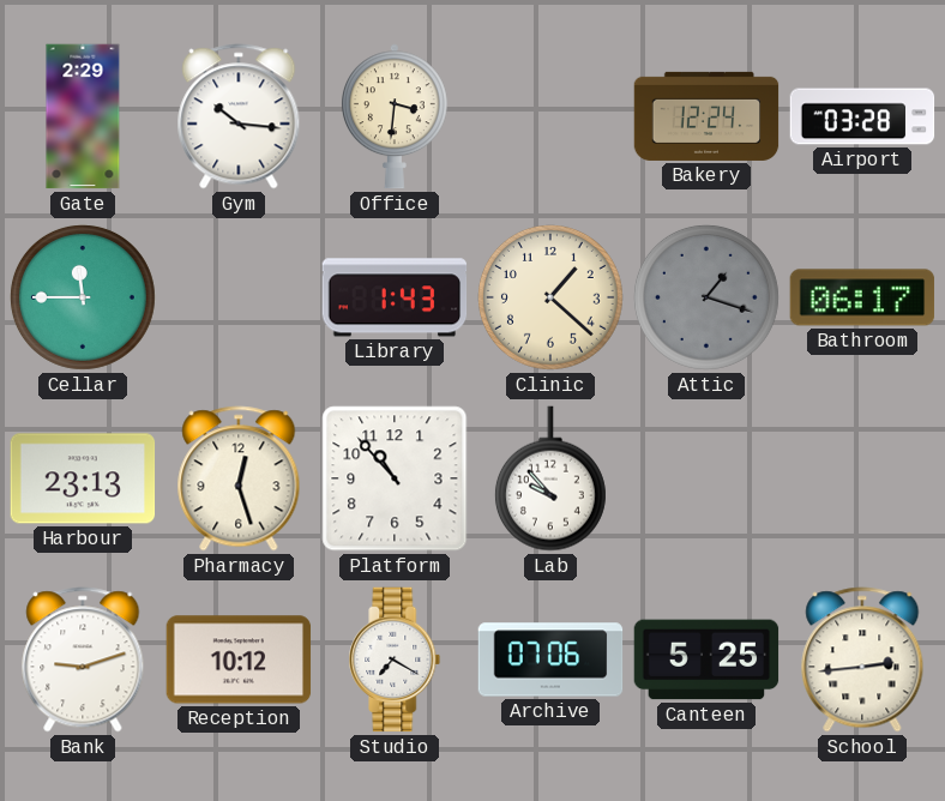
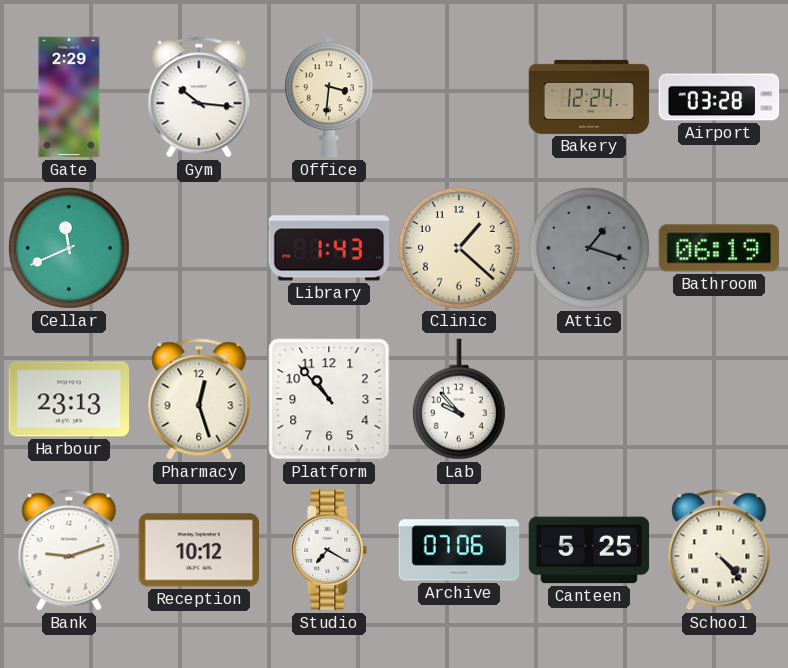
Cellar: 11:45 -> 11:41 (69, 248)
Bathroom: 06:17 -> 06:19 (719, 248)
School: 2:44 -> 4:23 (719, 550)
